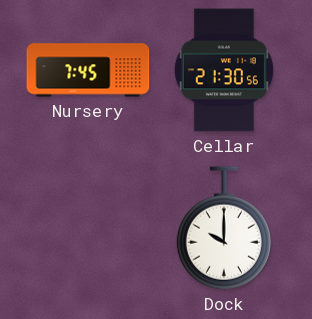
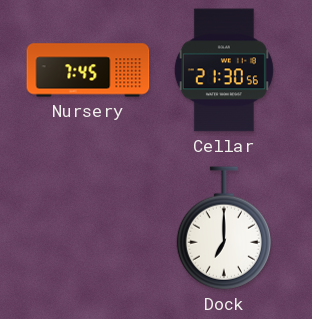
Dock: 10:00 -> 7:00 (224, 228)
